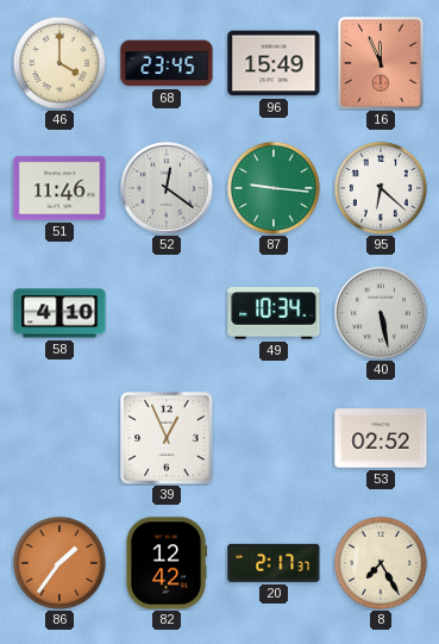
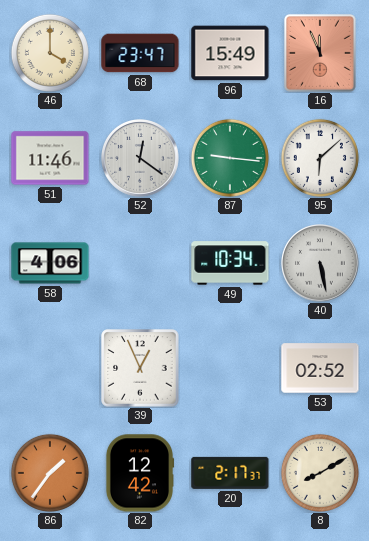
68: 23:45 -> 23:47 (140, 53)
95: 6:22 -> 6:08 (320, 158)
58: 4:10 -> 4:06 (50, 263)
8: 7:25 -> 8:10 (320, 473)
